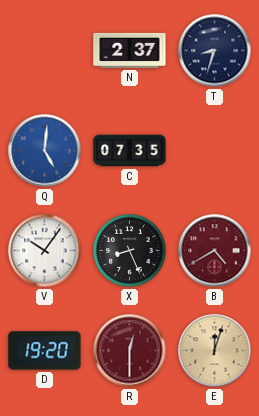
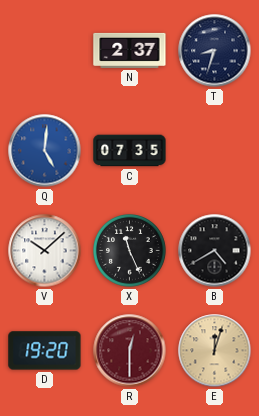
V: 10:06 -> 10:08 (45, 251)
X: 8:26 -> 11:26 (130, 251)
B dial: burgundy -> black (215, 251)
